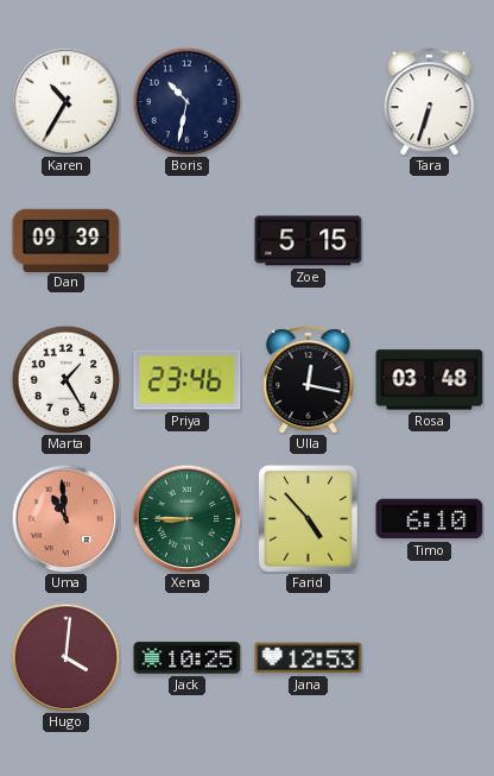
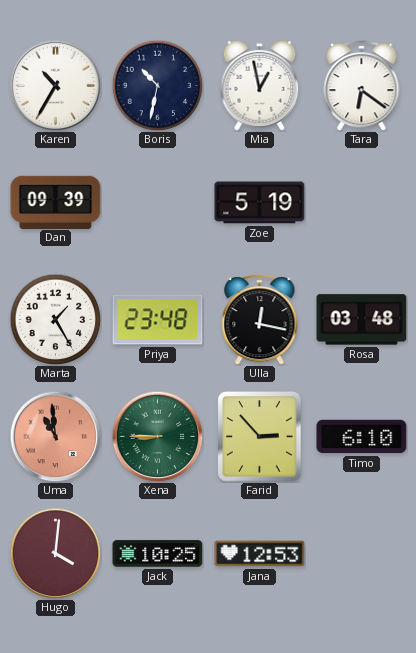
Mia: none -> 12:58 (260, 86)
Tara: 6:33 -> 6:21 (362, 86)
Zoe: 5:15 -> 5:19 (260, 203)
Priya: 23:46 -> 23:48 (158, 320)
Farid: 4:53 -> 2:53 (260, 437)
